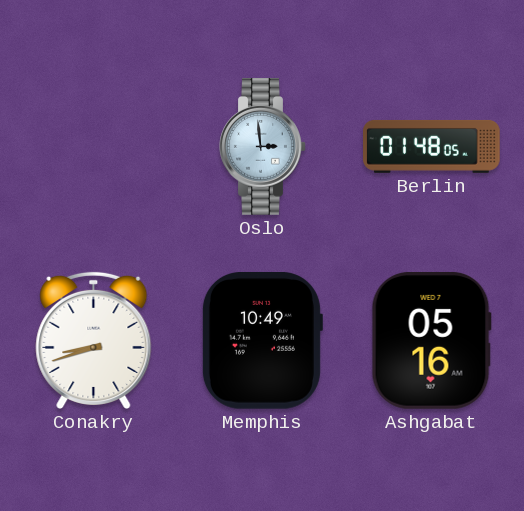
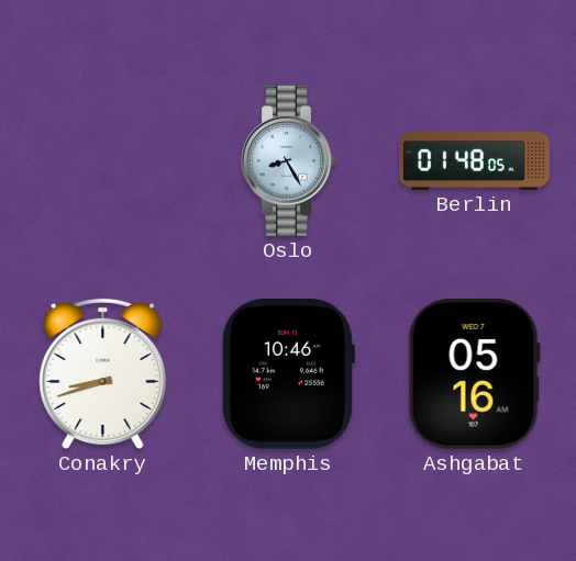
Oslo: 2:59 -> 8:25 (289, 161)
Memphis: 10:49 -> 10:46 (288, 373)
